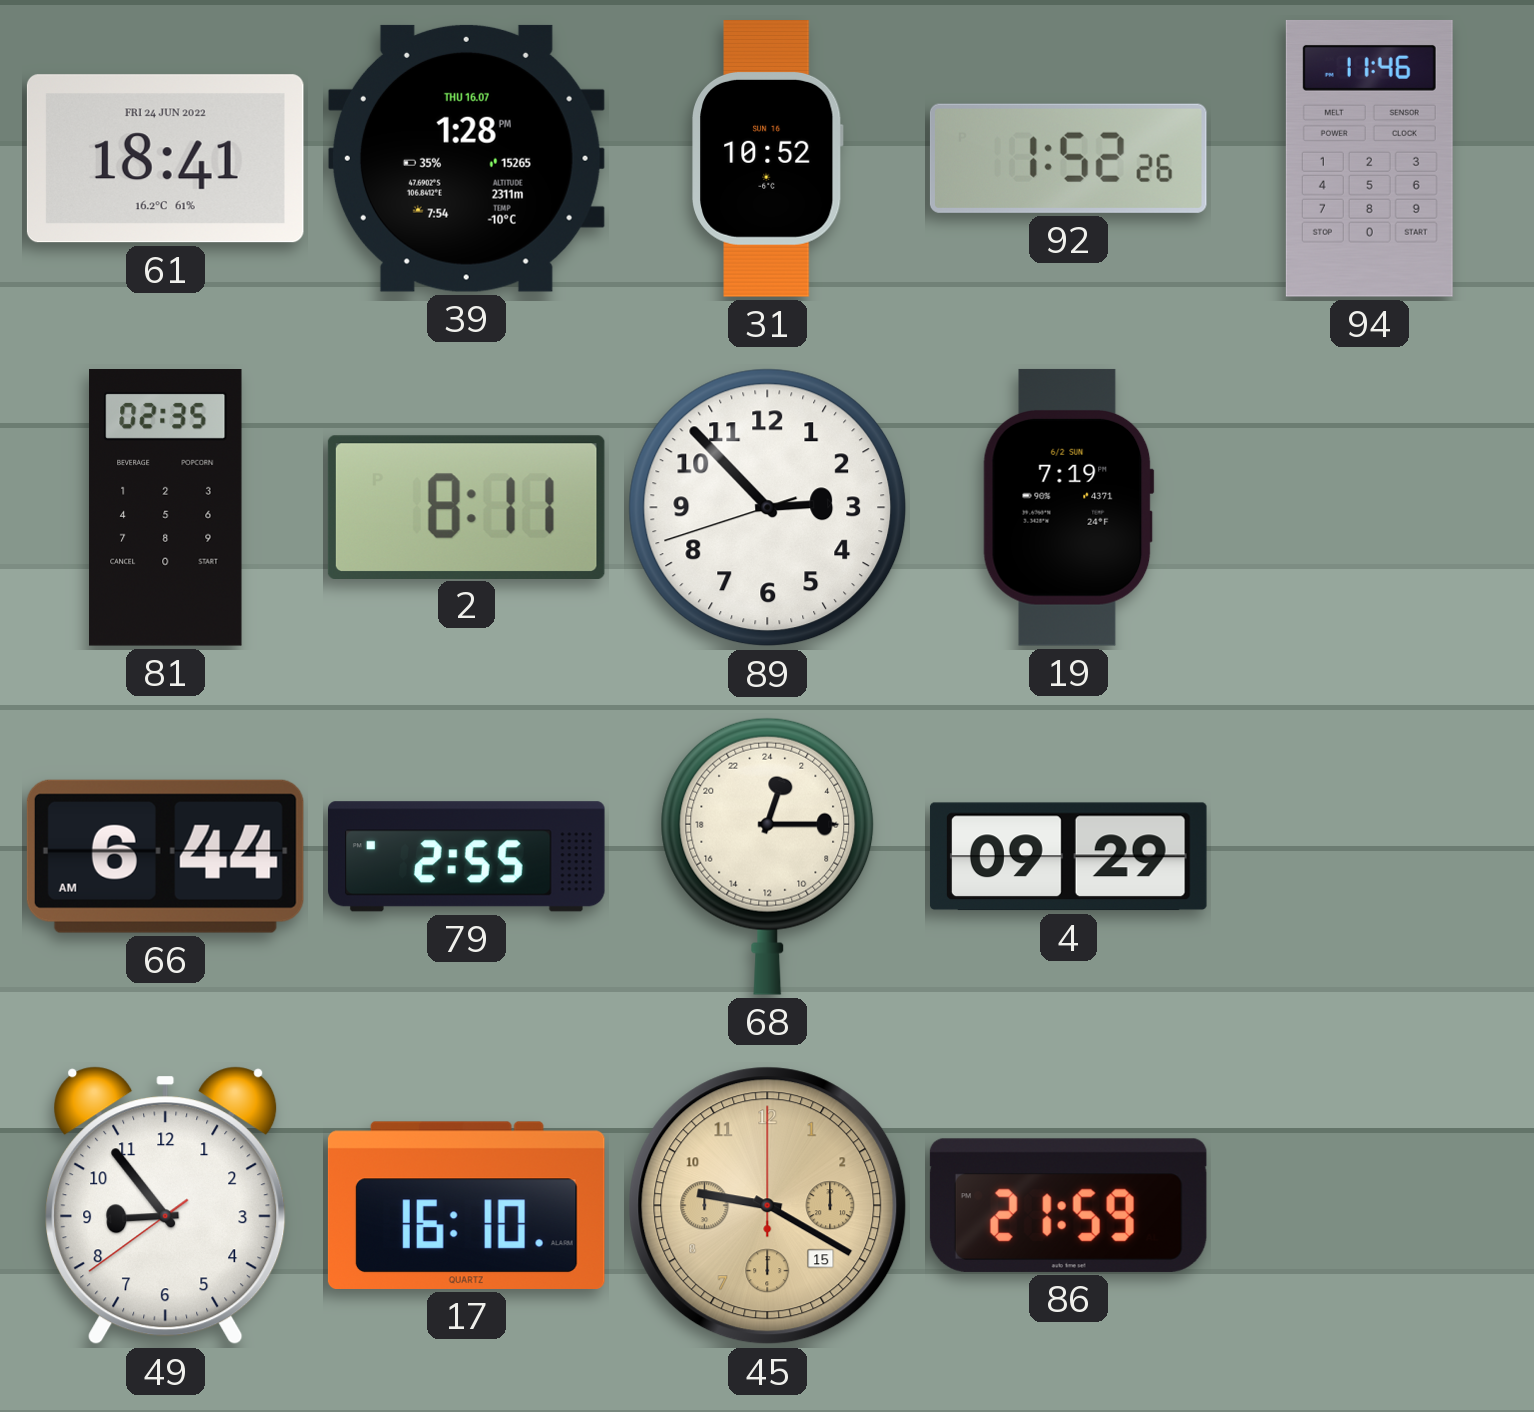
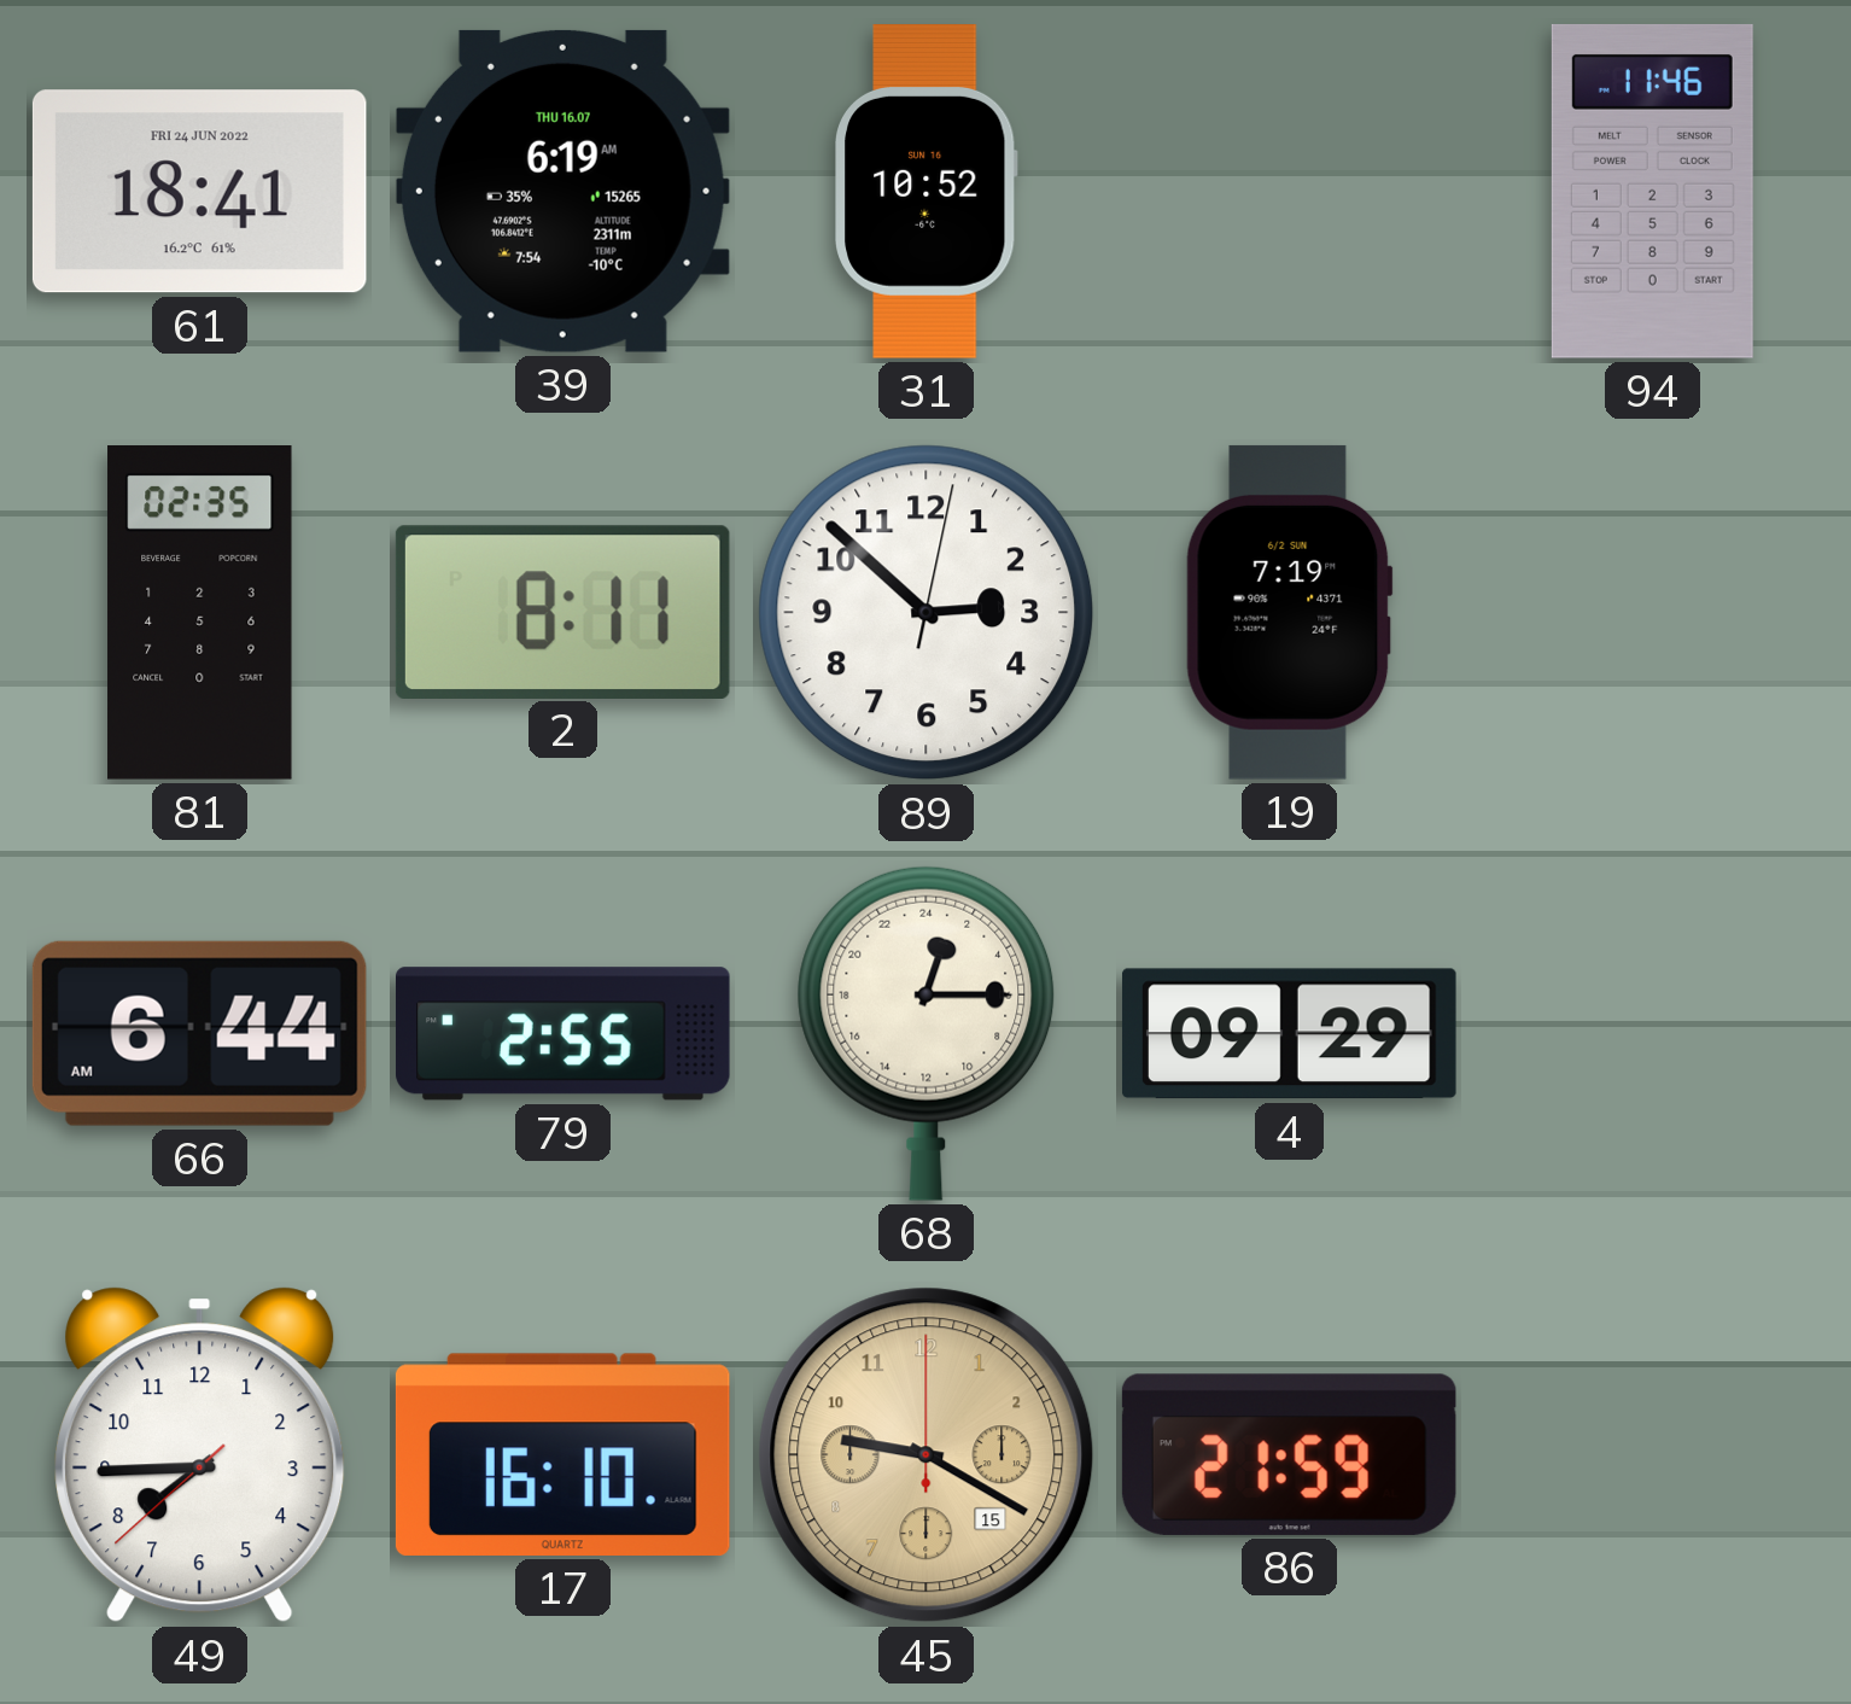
39: 1:28 -> 6:19 (562, 191)
92: 1:52 -> none (1068, 158)
89: 2:52:42 -> 2:52:02 (927, 613)
49: 8:53 -> 7:44 (200, 1455)
